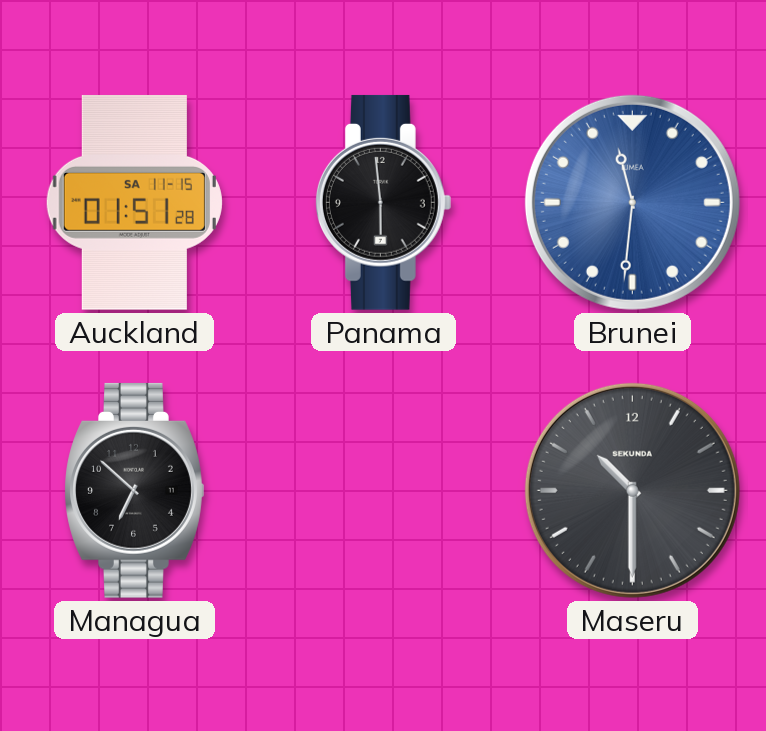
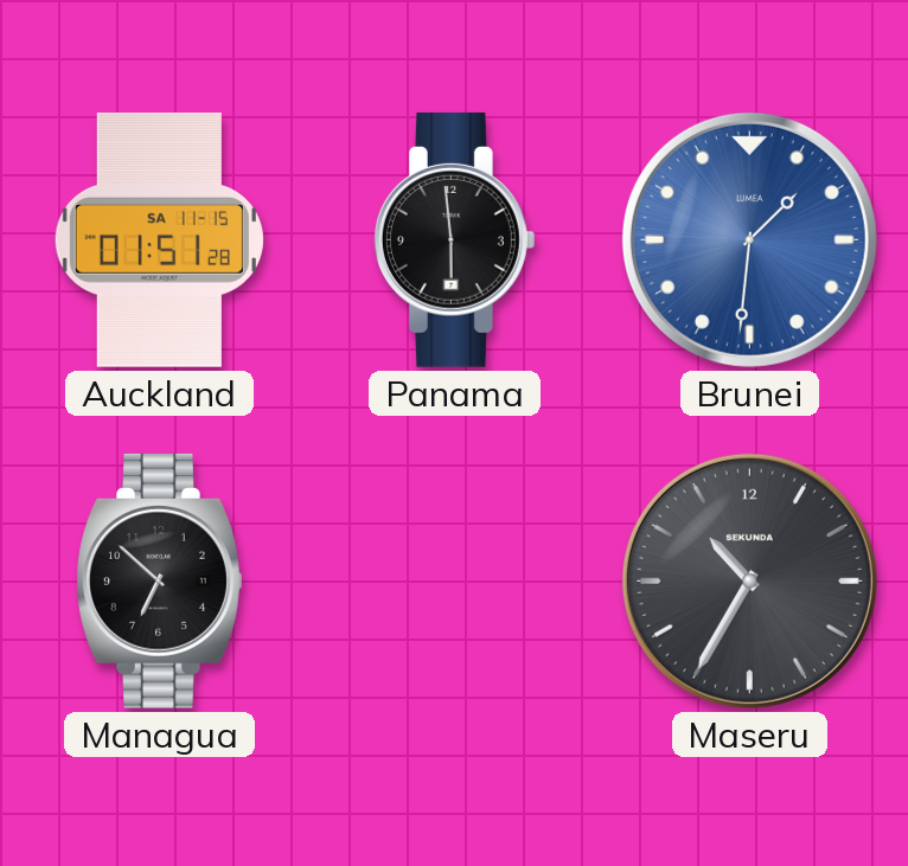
Brunei: 11:31 -> 1:31 (749, 239)
Maseru: 10:30 -> 10:35 (749, 580)
